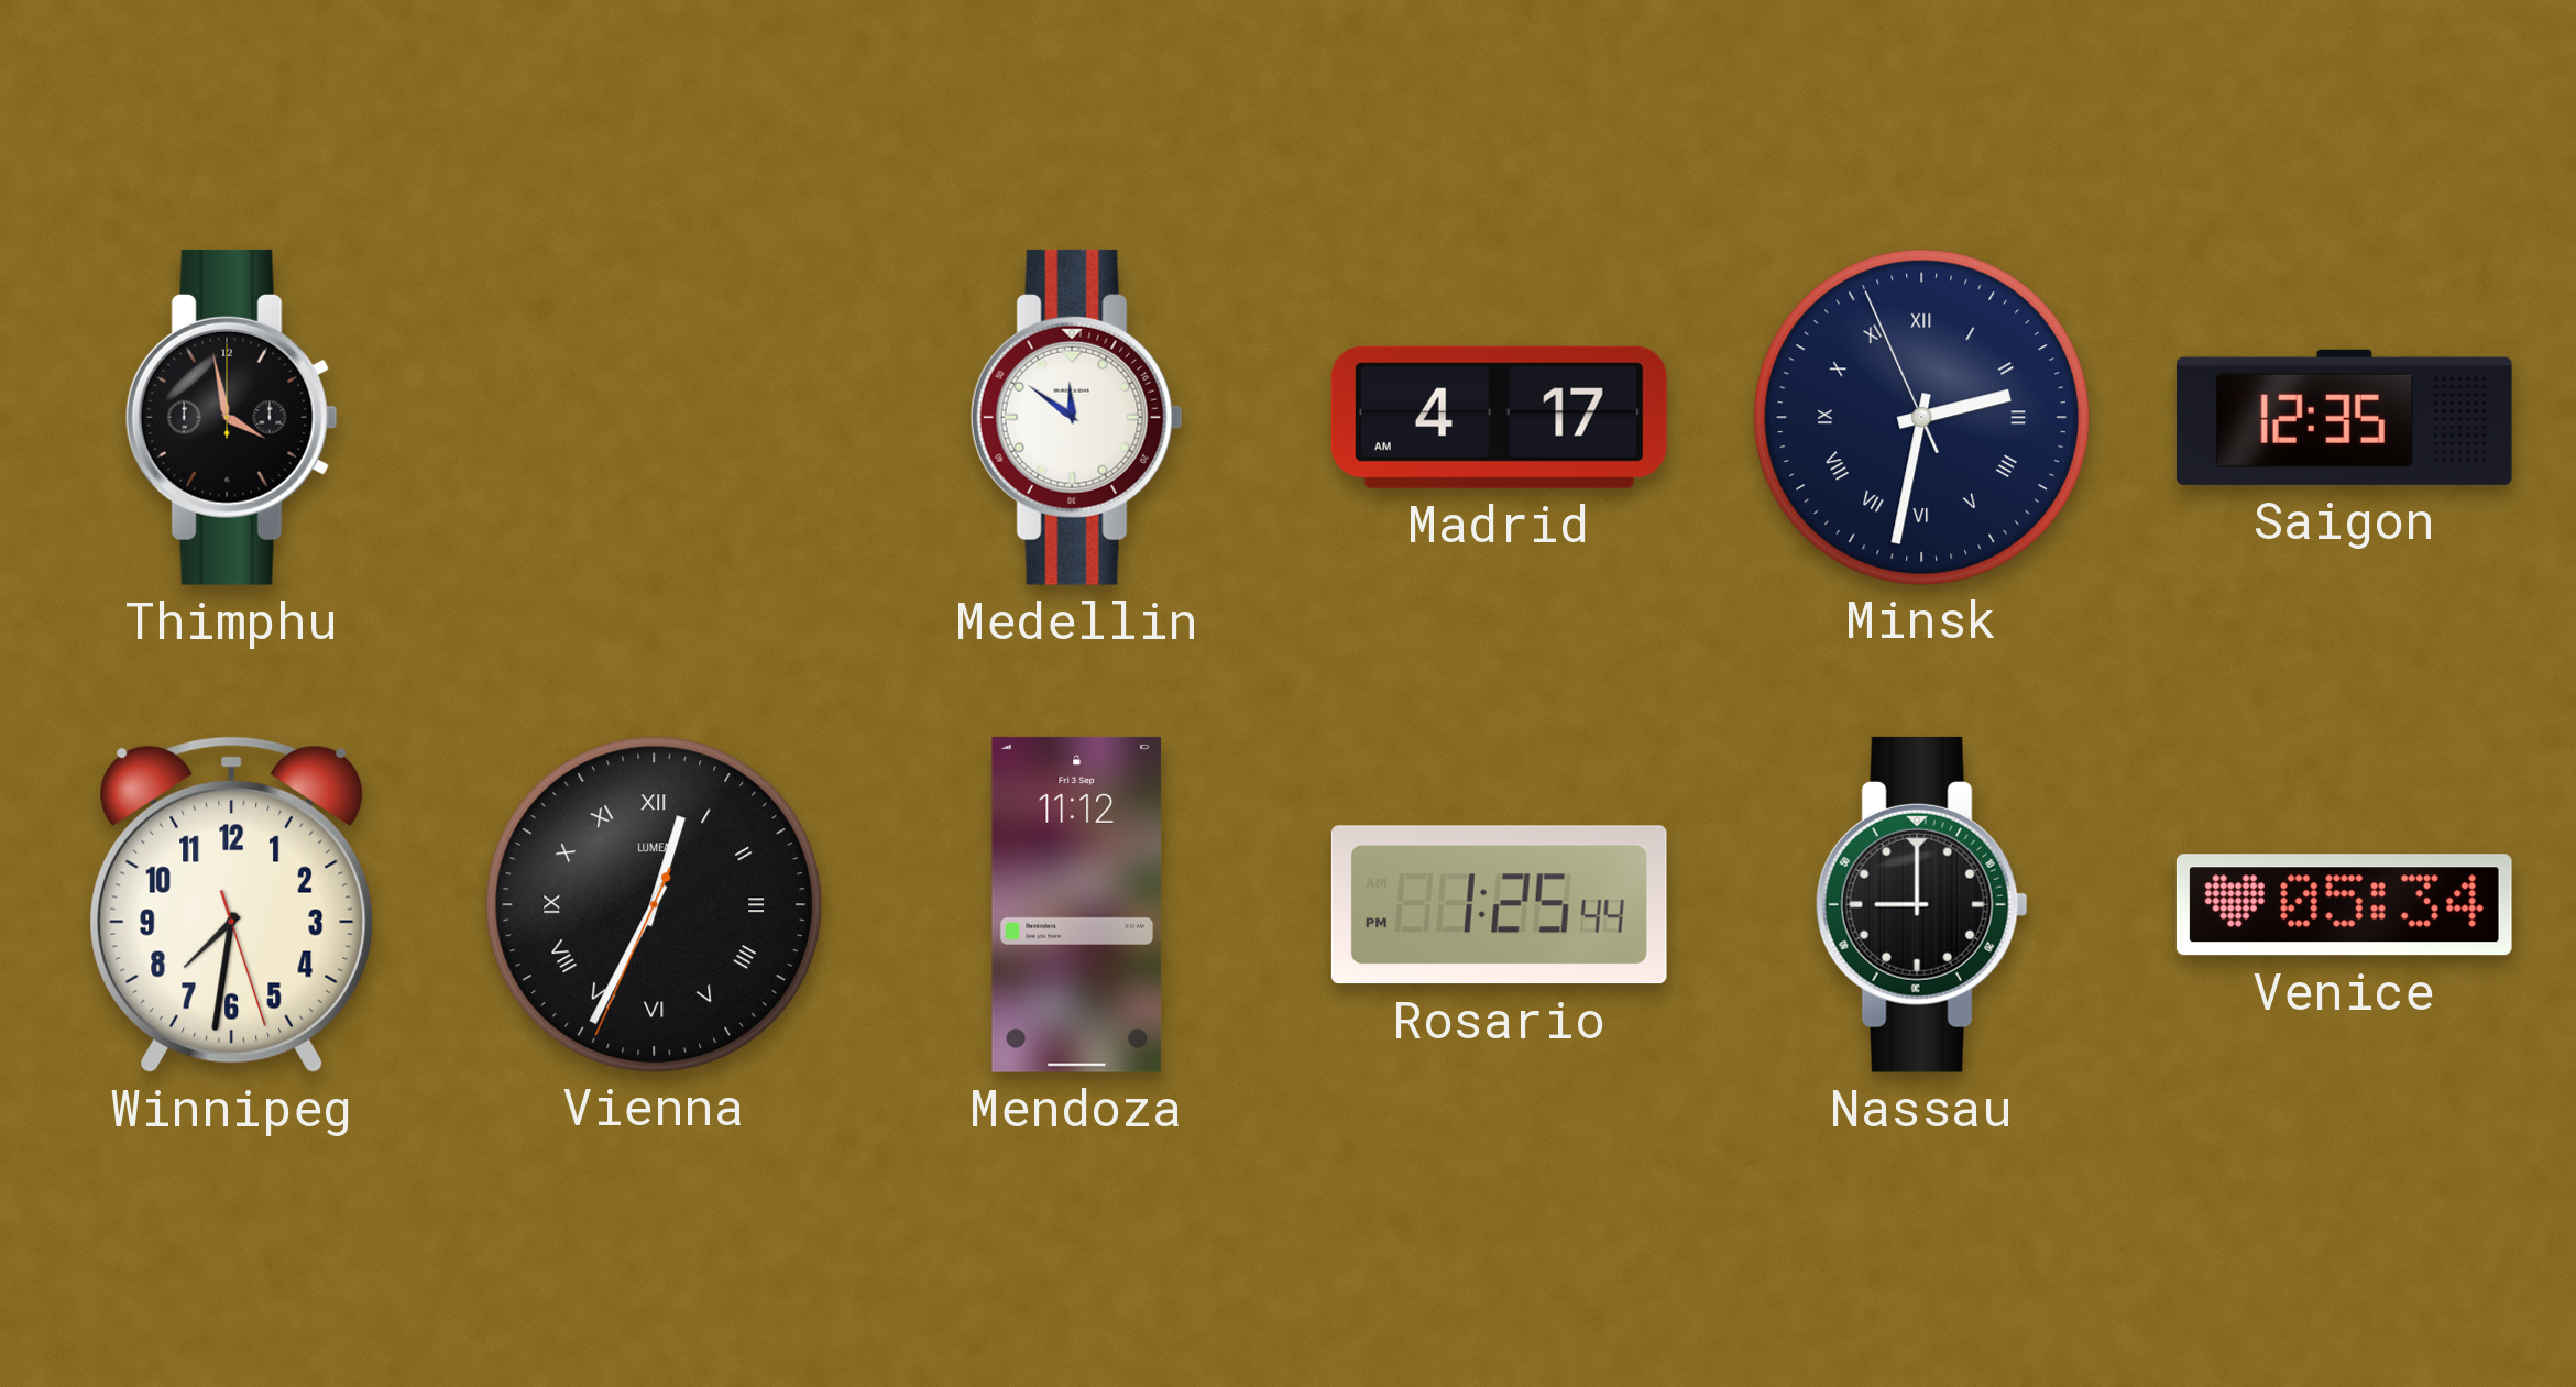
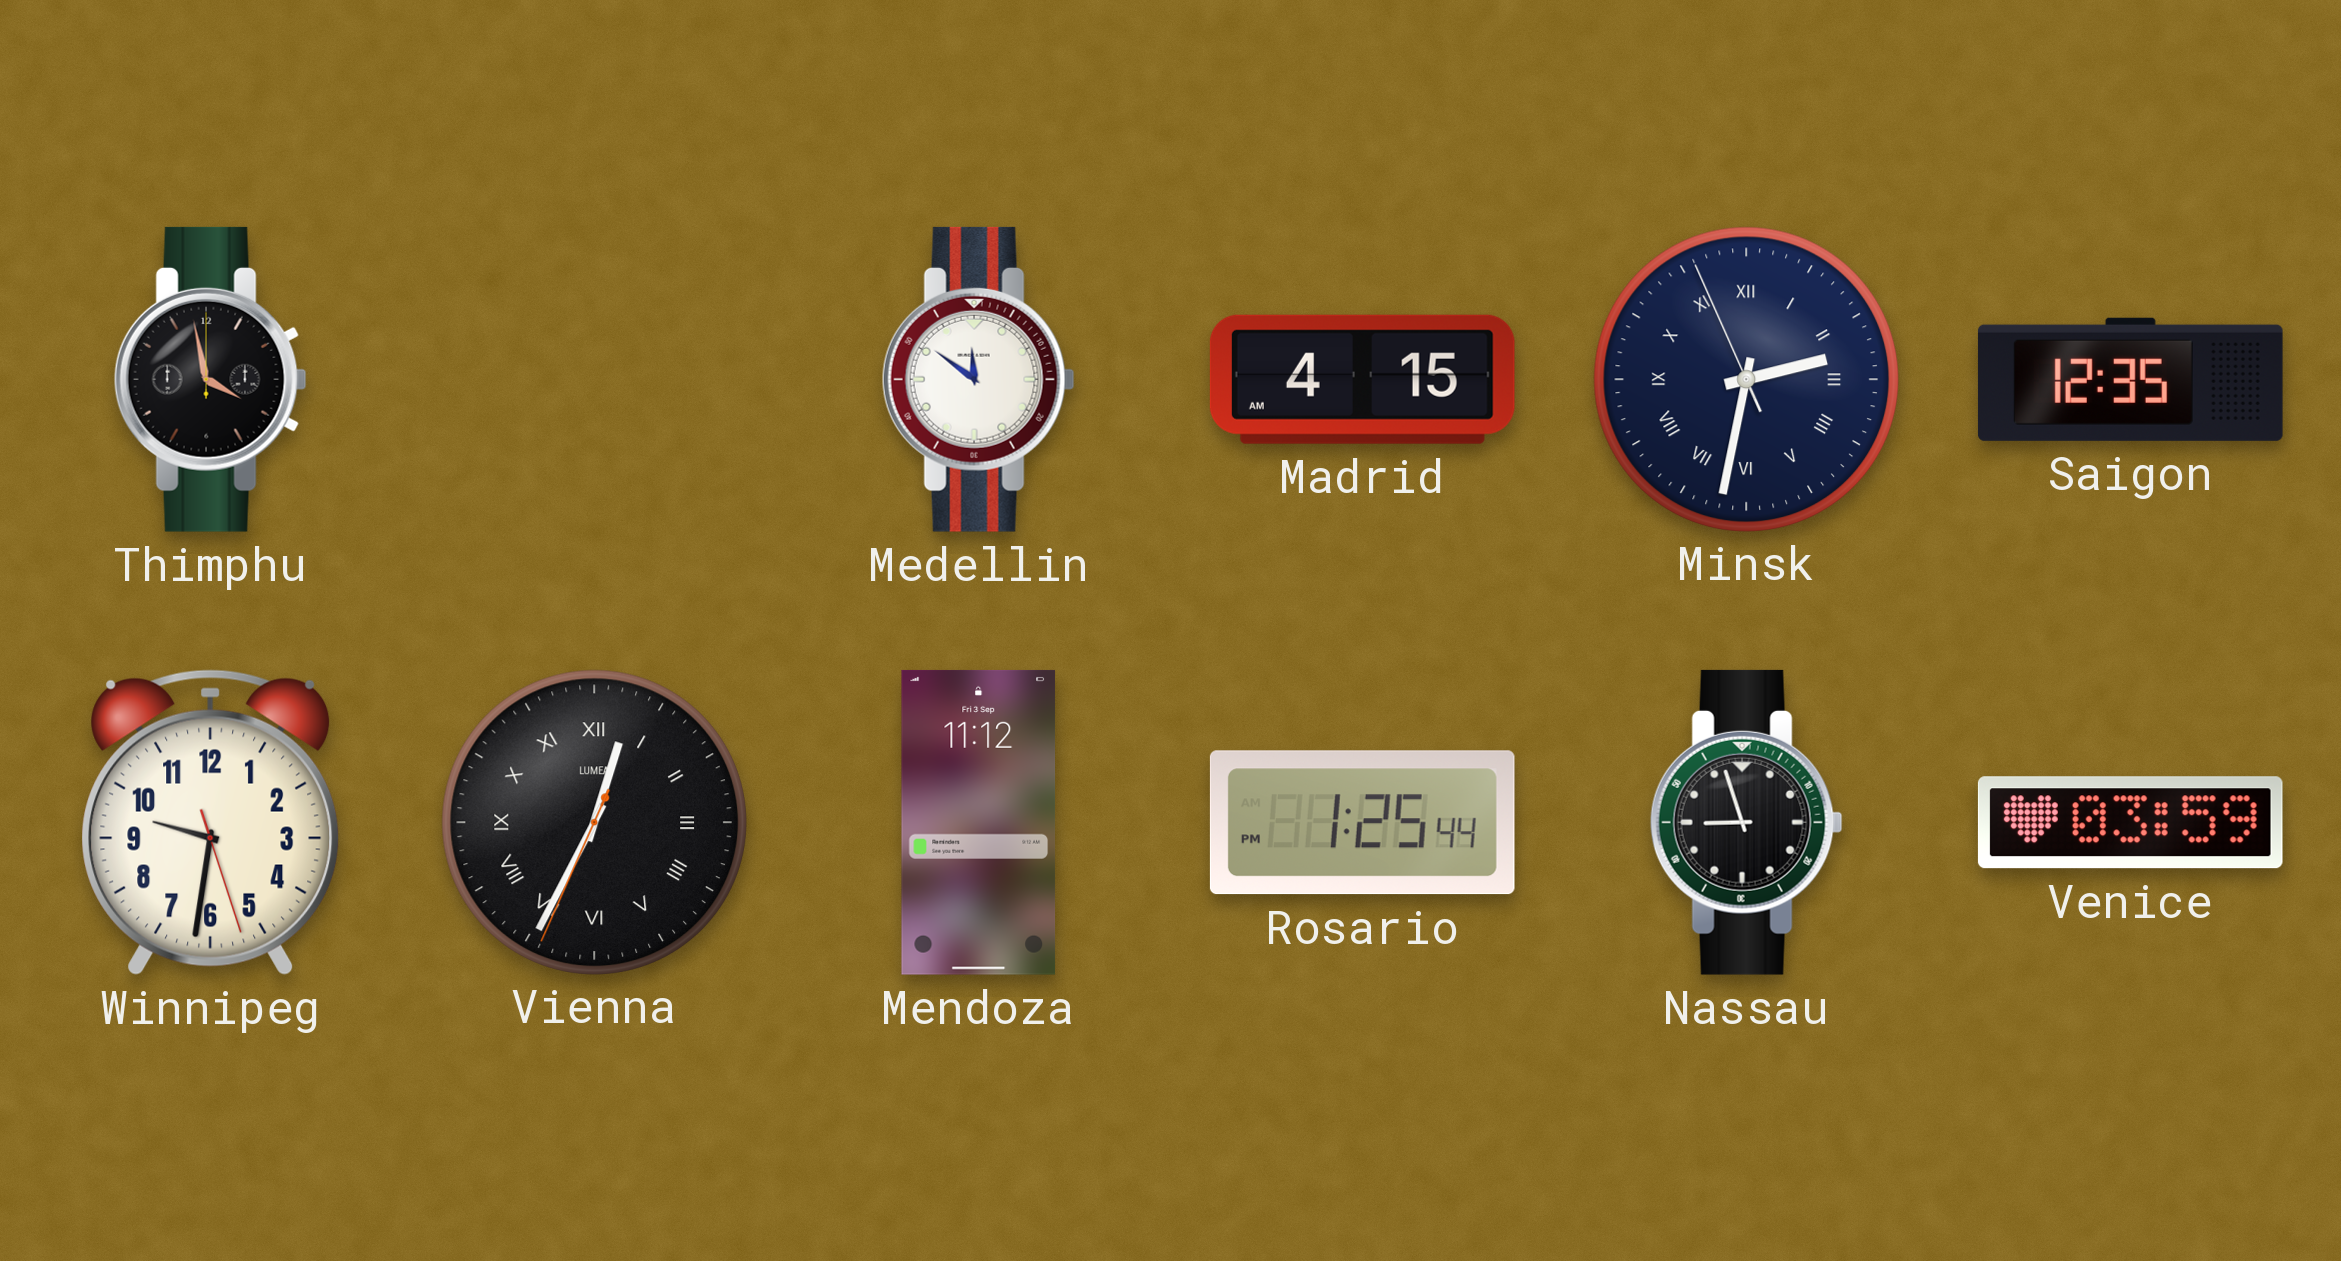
Madrid: 4:17 -> 4:15 (1362, 379)
Winnipeg: 7:31 -> 9:31 (211, 822)
Nassau: 9:00 -> 8:57 (1746, 822)
Venice: 05:34 -> 03:59 (2130, 823)
